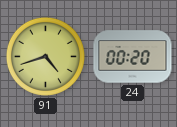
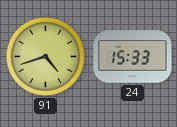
24: 00:20 -> 15:33 (133, 57)
